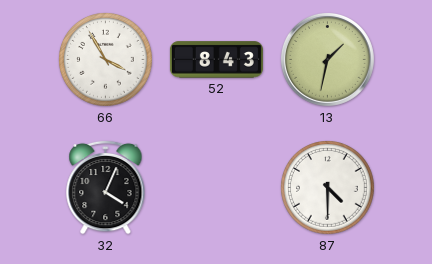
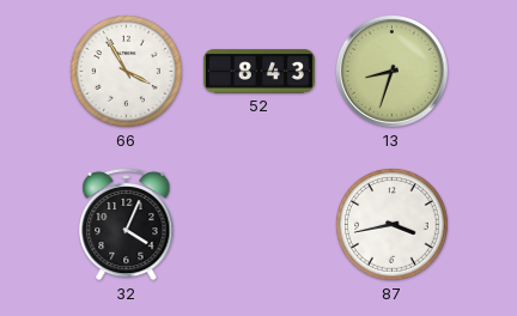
13: 1:32 -> 8:33 (391, 71)
87: 4:30 -> 3:43 (393, 225)
